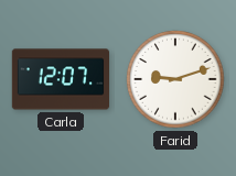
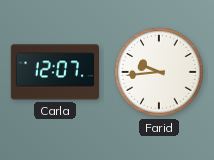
Farid: 9:12 -> 9:44 (159, 72)
